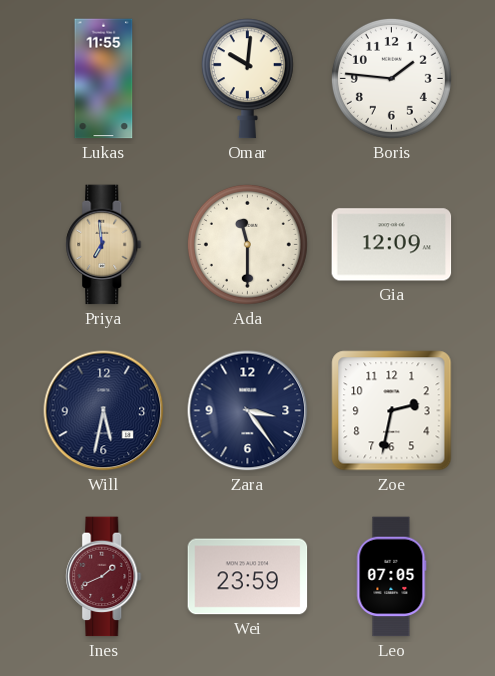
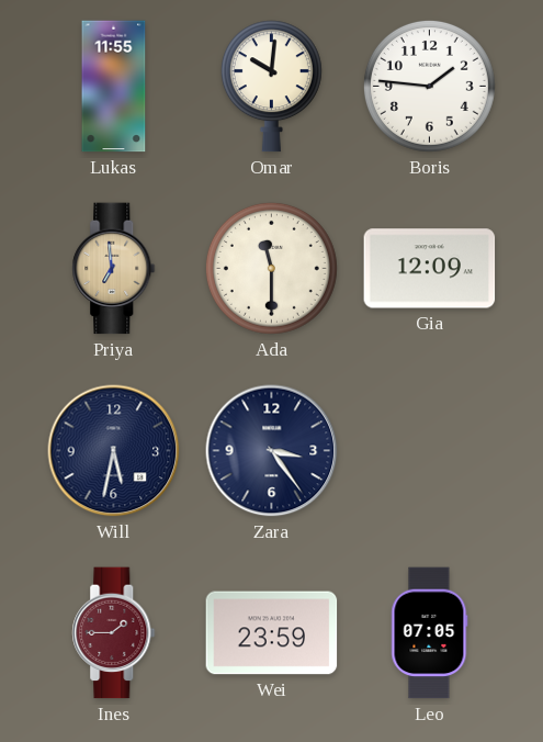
Zoe: 2:32 -> none (392, 411)
Ines: 1:41 -> 1:45 (114, 633)
